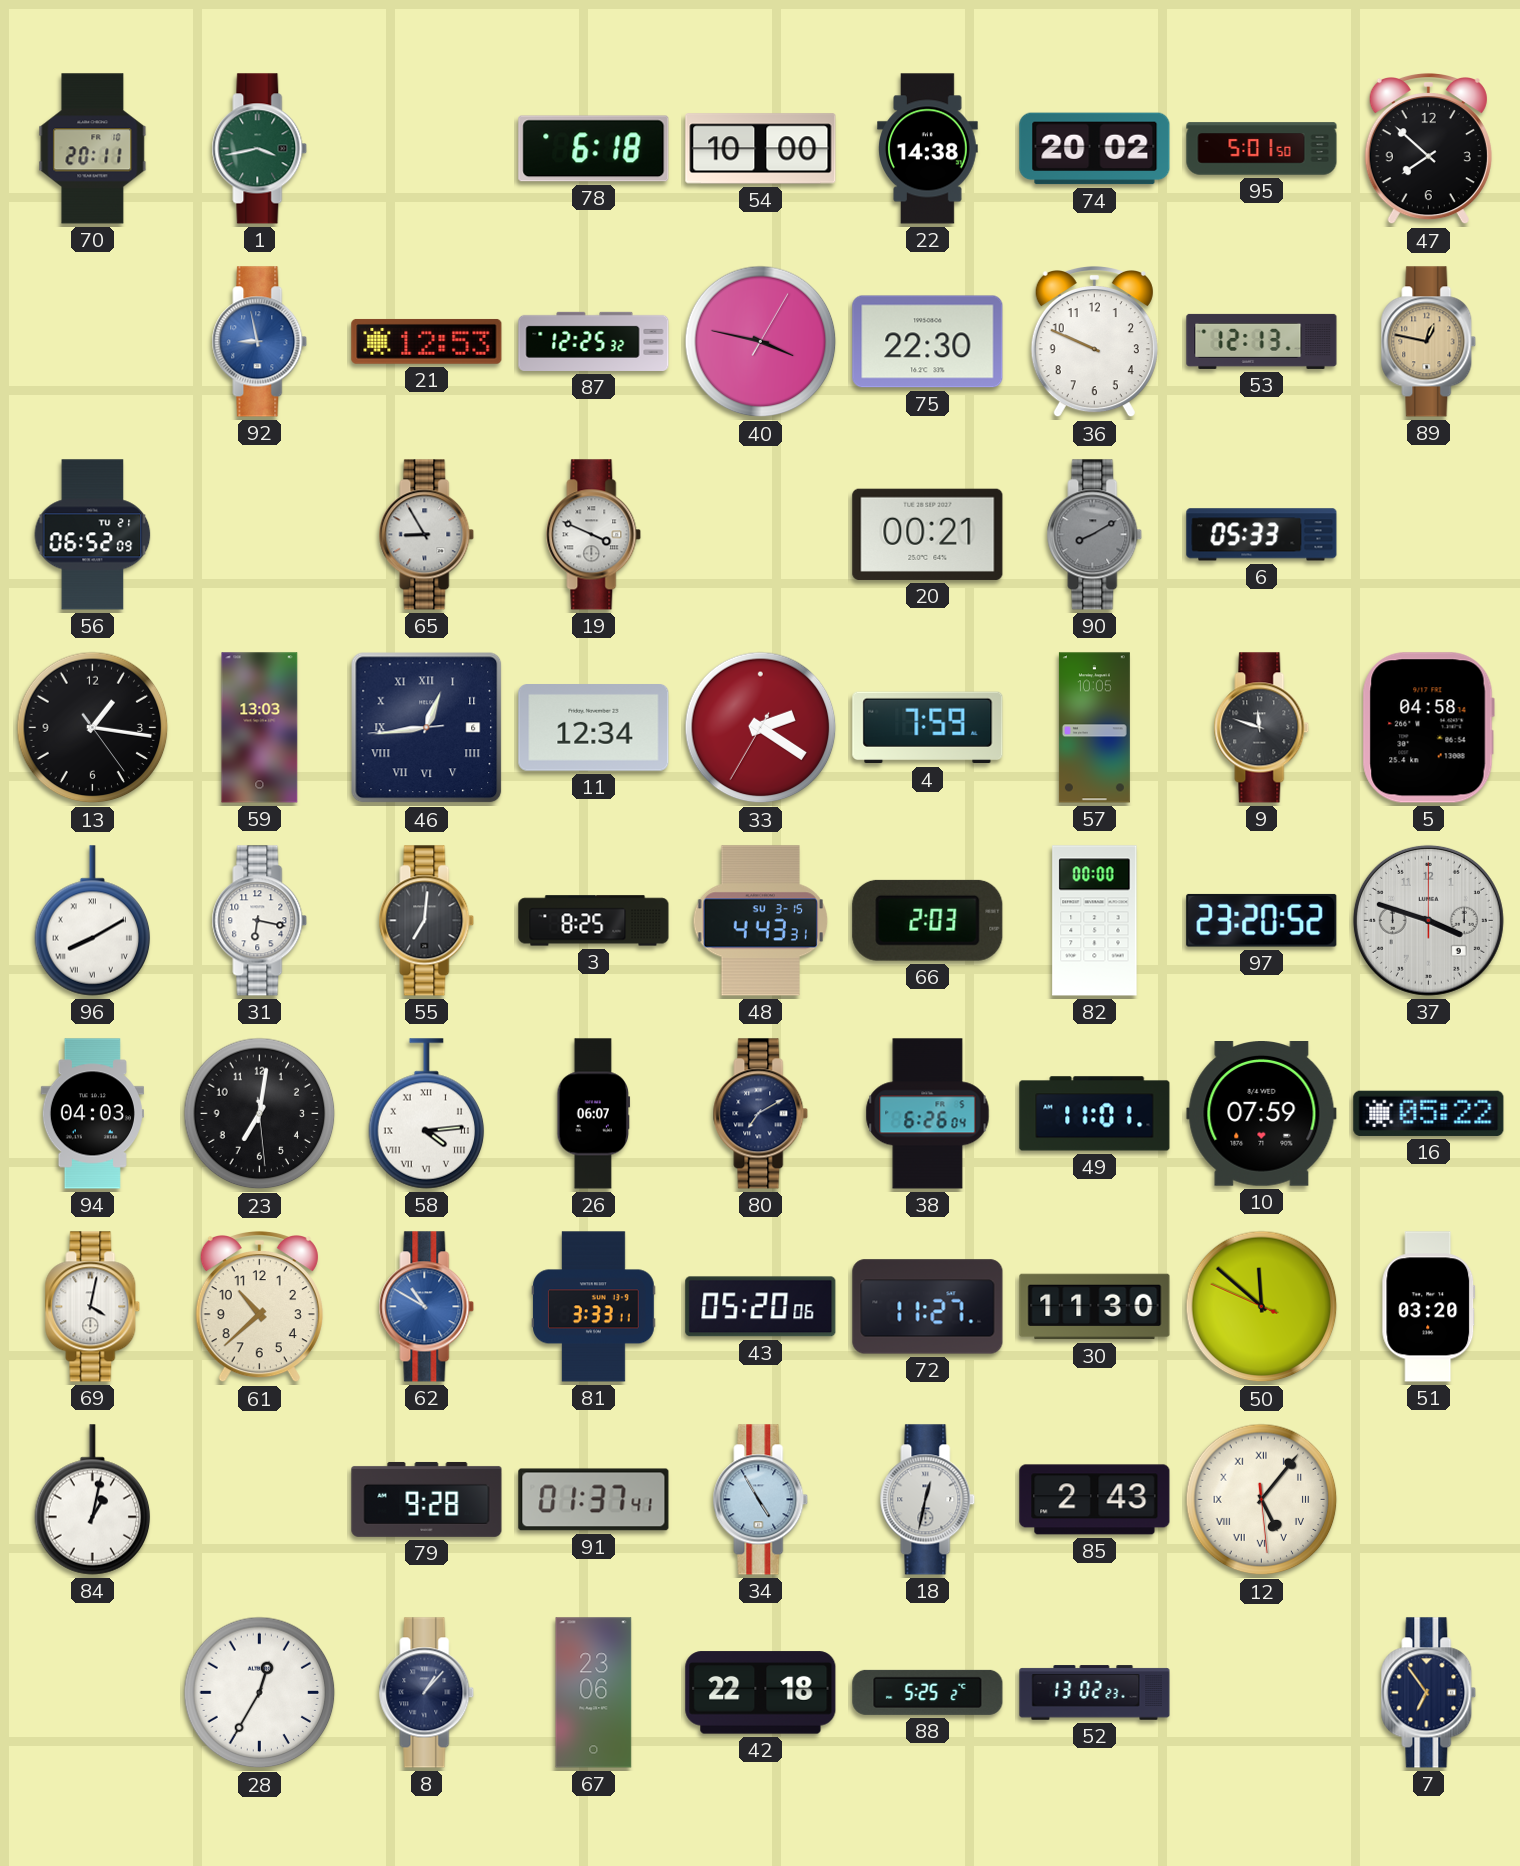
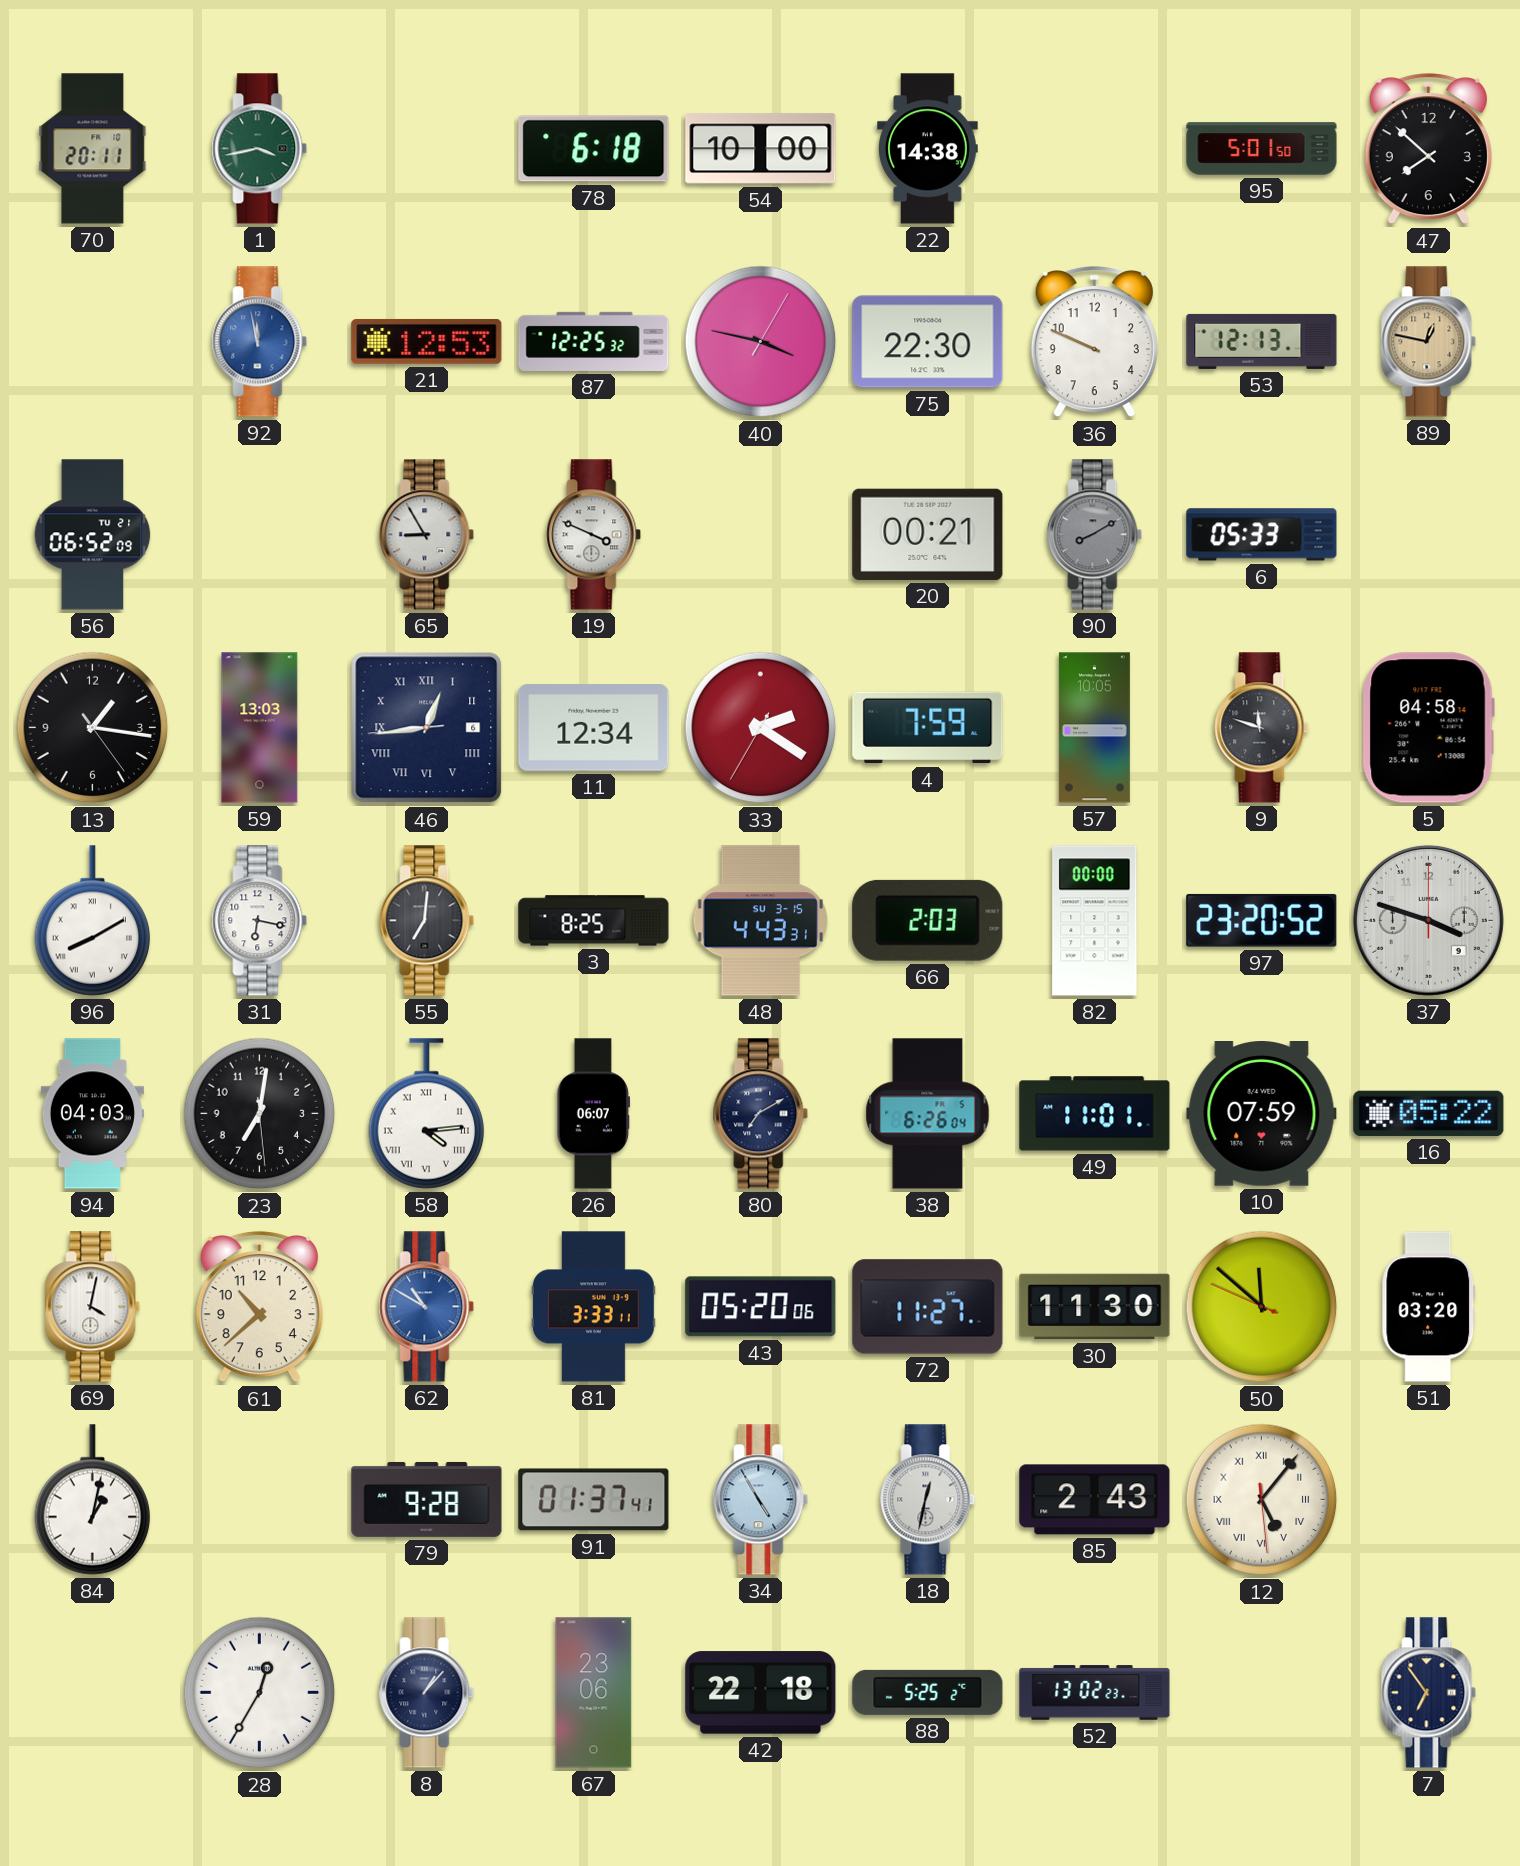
74: 20:02 -> none (1095, 149)
92: 8:58 -> 11:58 (260, 342)
